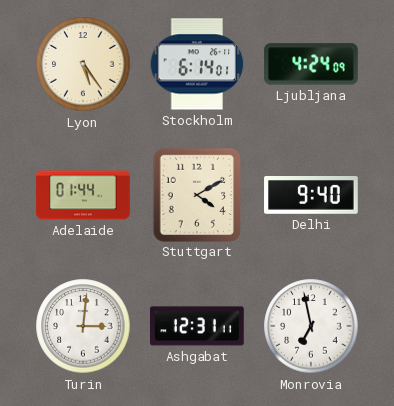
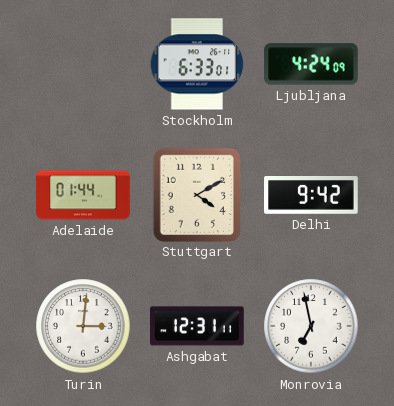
Lyon: 5:24 -> none (83, 64)
Stockholm: 6:14 -> 6:33 (197, 64)
Delhi: 9:40 -> 9:42 (311, 196)
